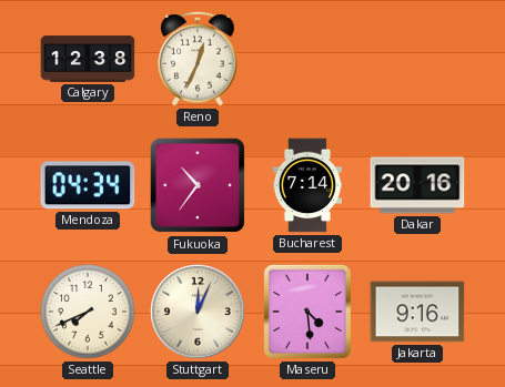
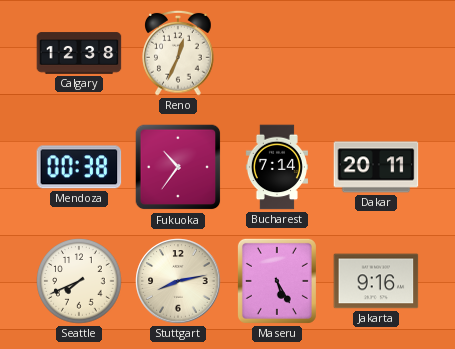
Mendoza: 04:34 -> 00:38 (79, 167)
Dakar: 20:16 -> 20:11 (376, 167)
Stuttgart: 12:04 -> 8:13 (178, 281)
Maseru: 4:29 -> 5:25 (277, 281)
